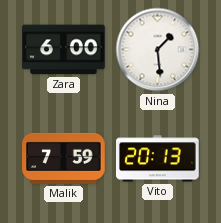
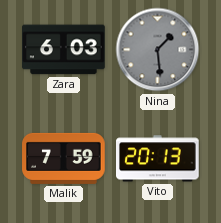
Zara: 6:00 -> 6:03 (64, 50)
Nina dial: white -> grey (158, 50)
